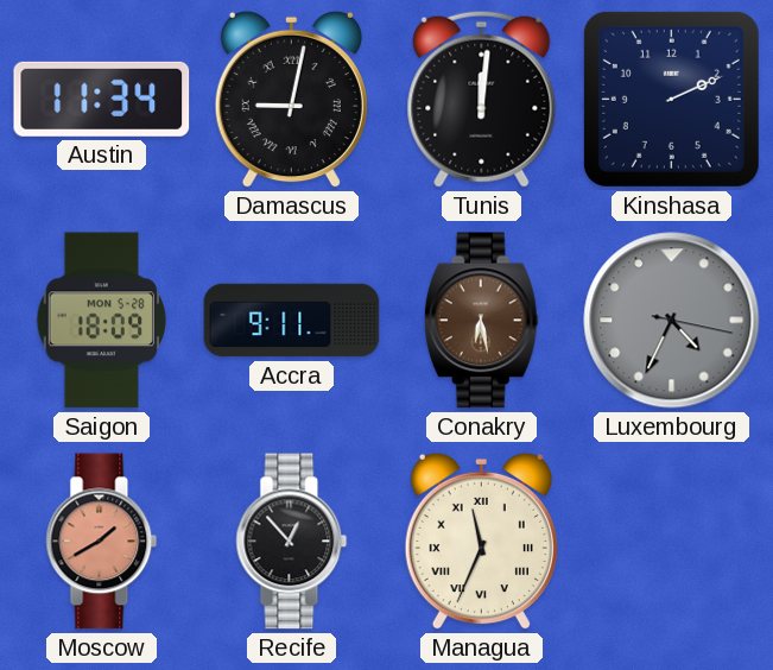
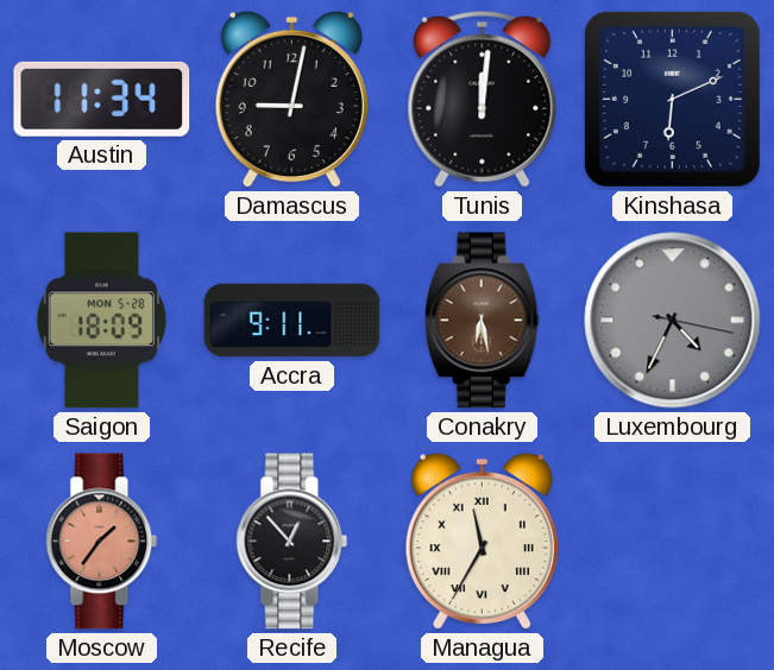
Damascus numerals: Roman -> Arabic (291, 100)
Kinshasa: 2:11 -> 6:11 (672, 99)
Moscow: 1:40 -> 1:36 (102, 542)
Managua: 11:34 -> 11:35 (482, 542)
